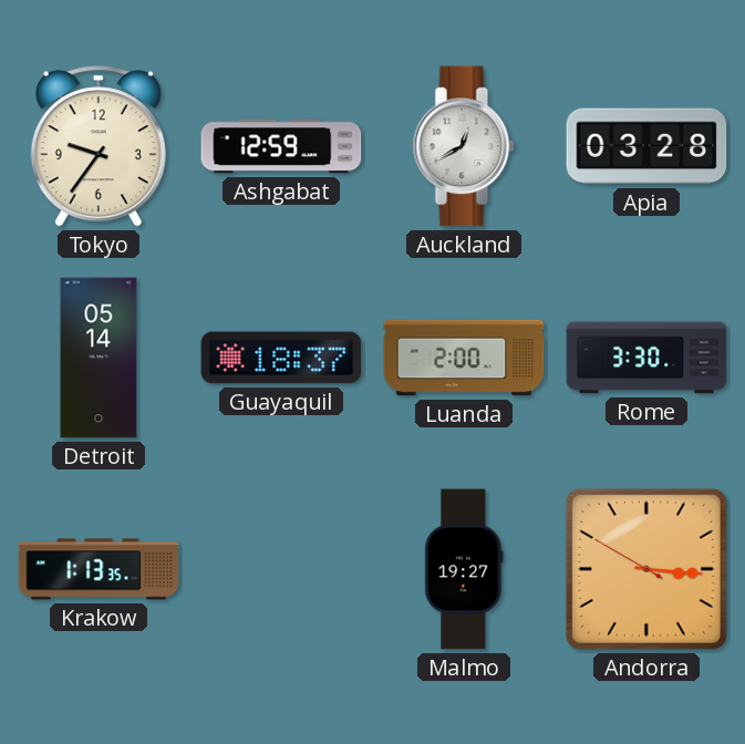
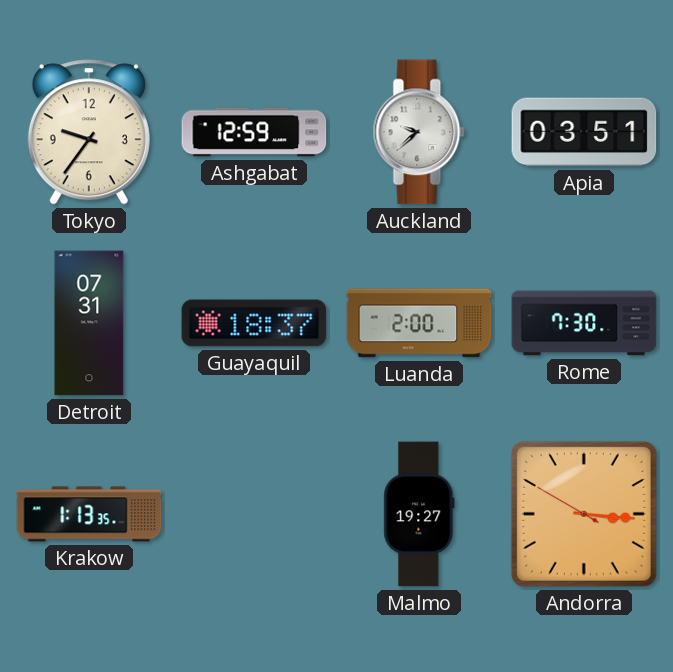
Auckland: 12:40 -> 9:38 (419, 132)
Apia: 03:28 -> 03:51 (584, 132)
Detroit: 05:14 -> 07:31 (89, 323)
Rome: 3:30 -> 7:30 (584, 323)
